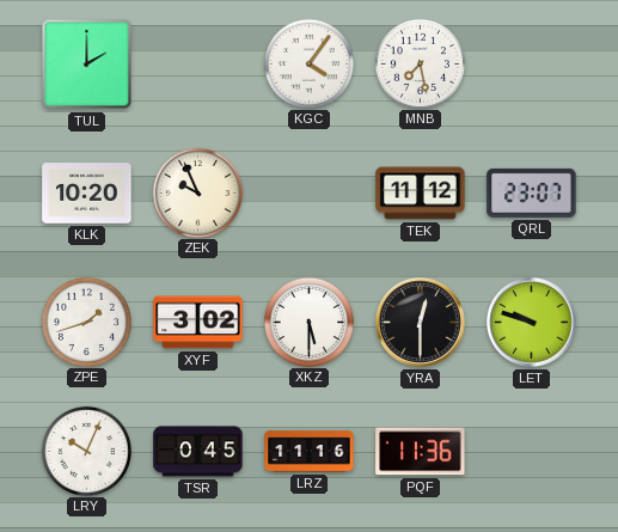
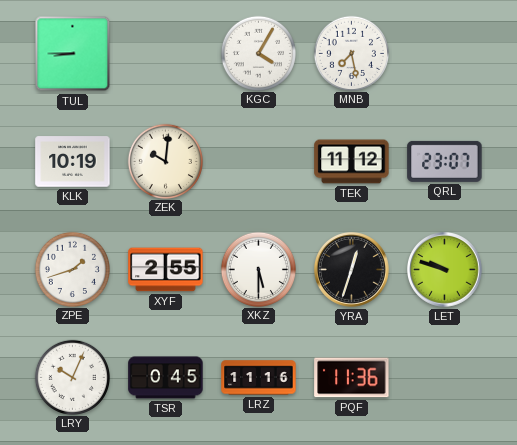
TUL: 2:00 -> 8:45 (73, 54)
KGC: 4:06 -> 4:05 (258, 53)
KLK: 10:20 -> 10:19 (73, 162)
ZEK: 9:56 -> 10:01 (165, 161)
XYF: 3:02 -> 2:55 (166, 270)
YRA: 12:30 -> 12:33 (352, 270)
